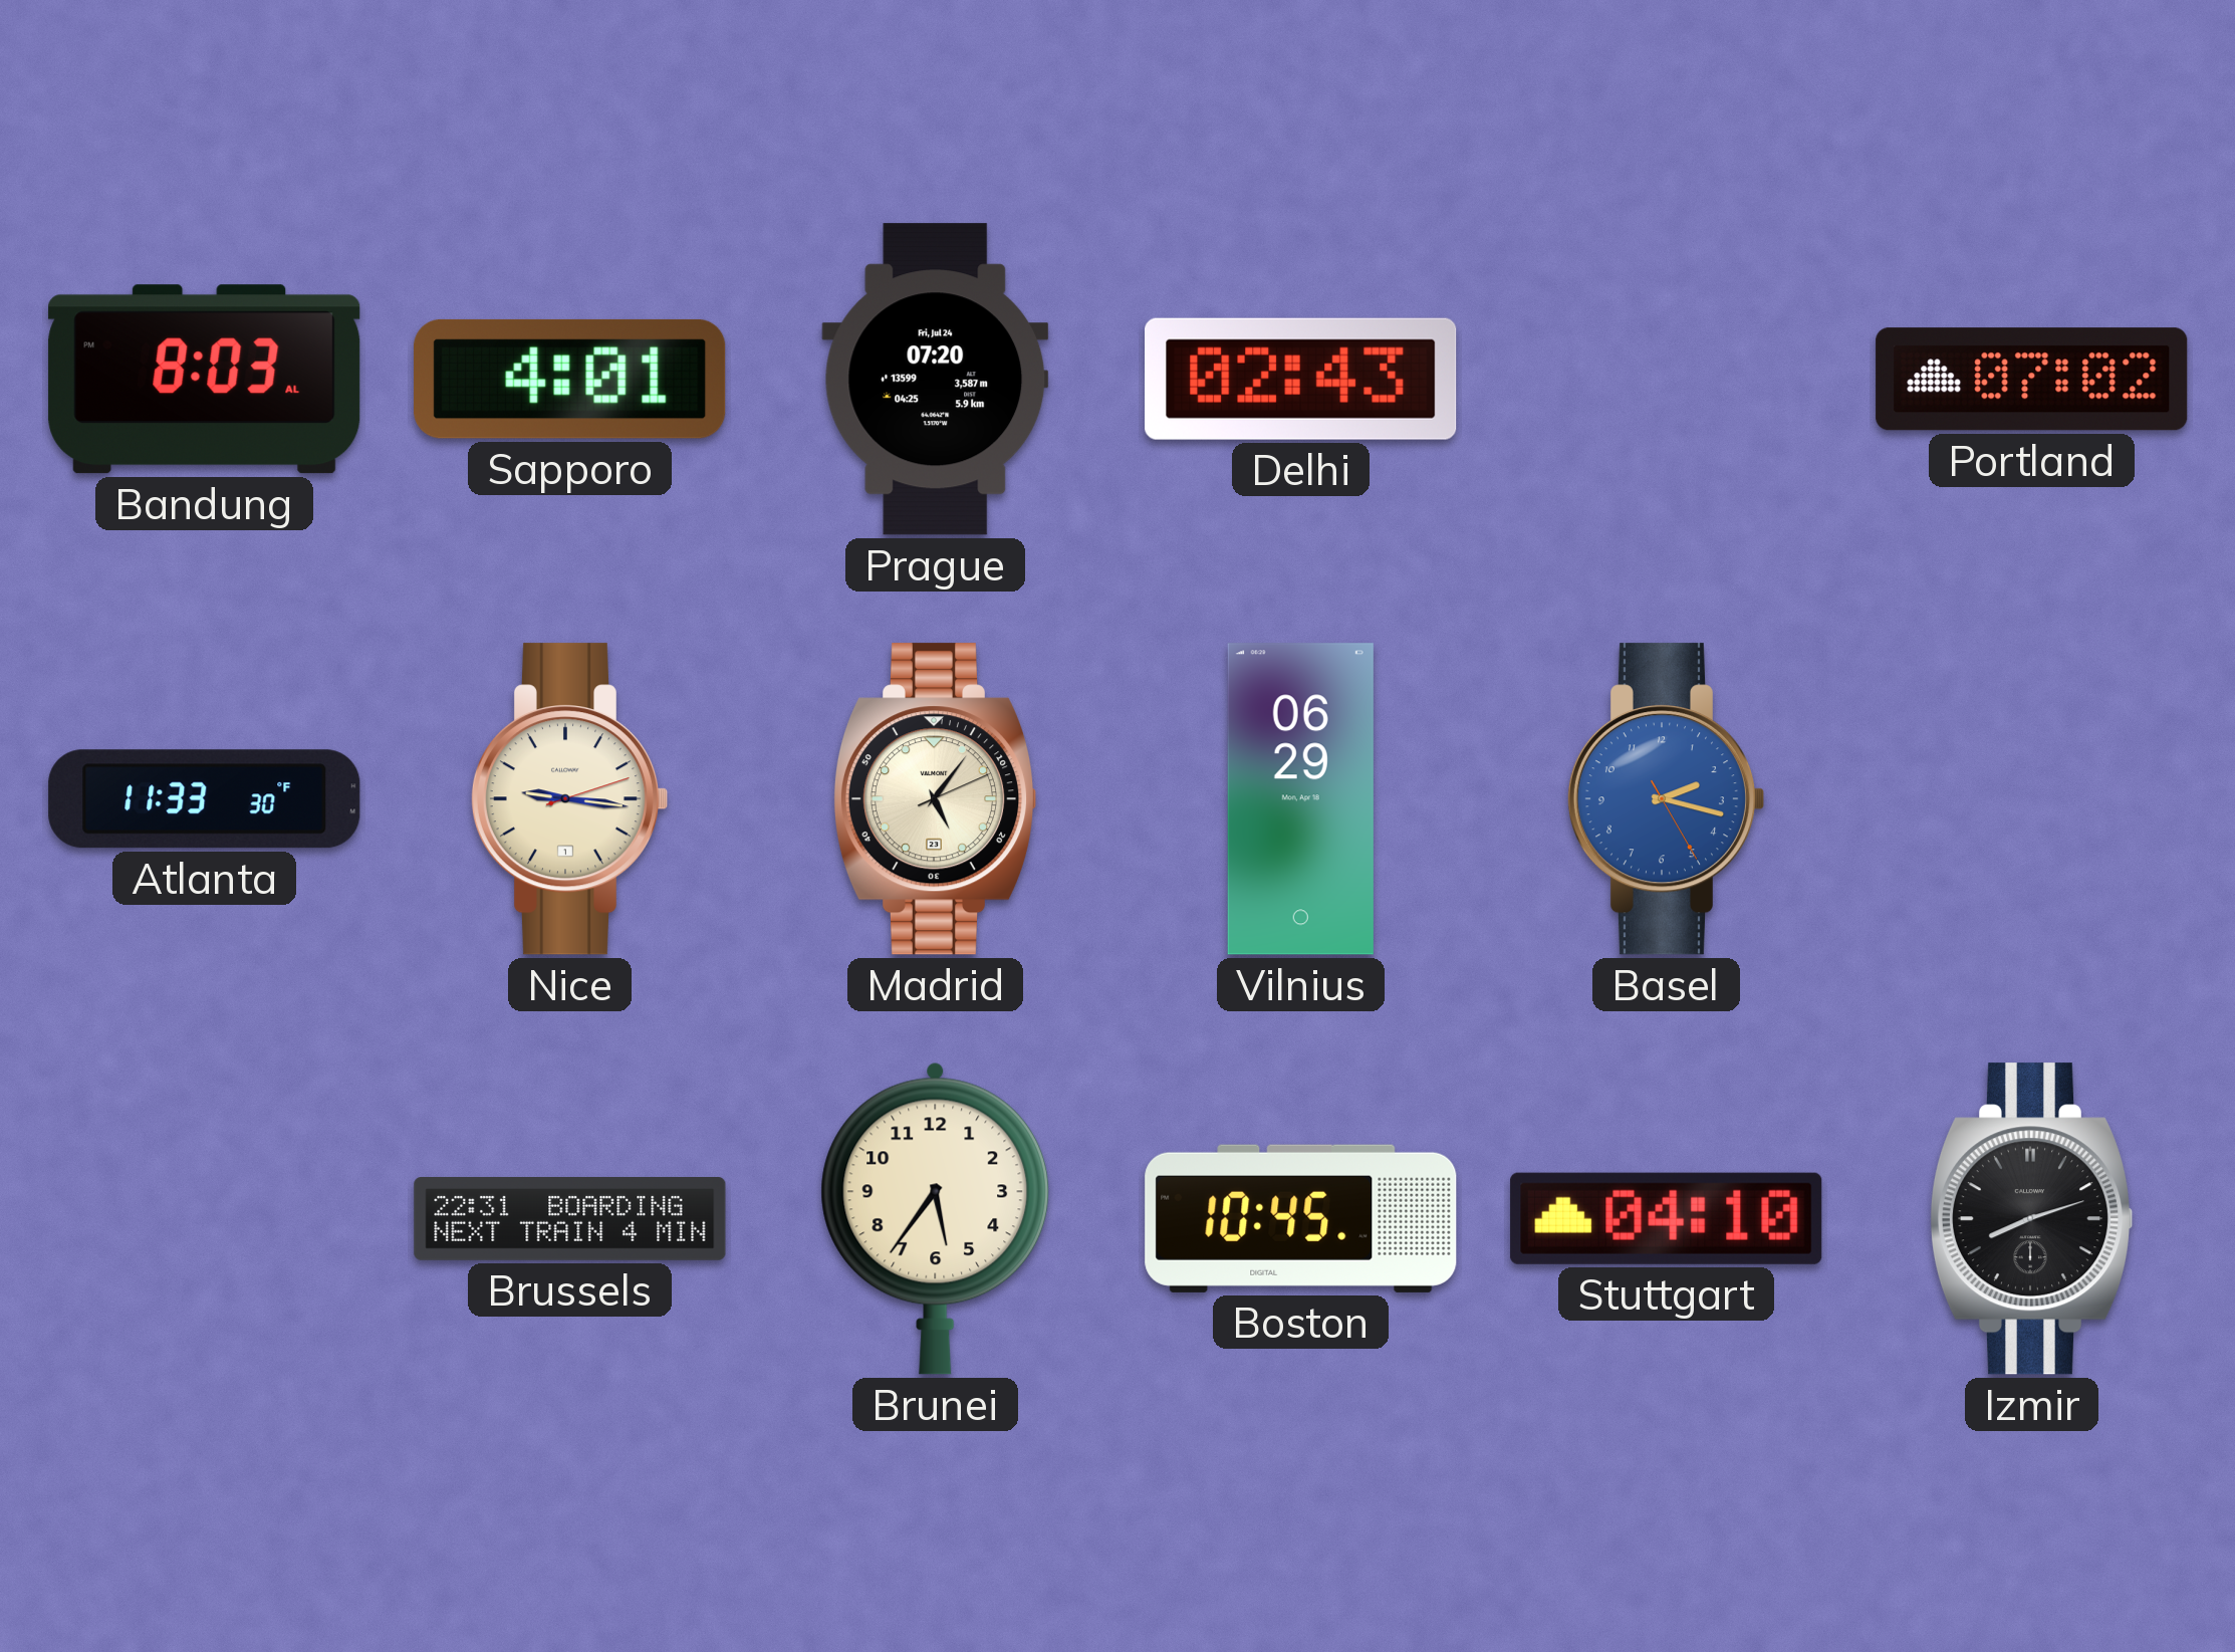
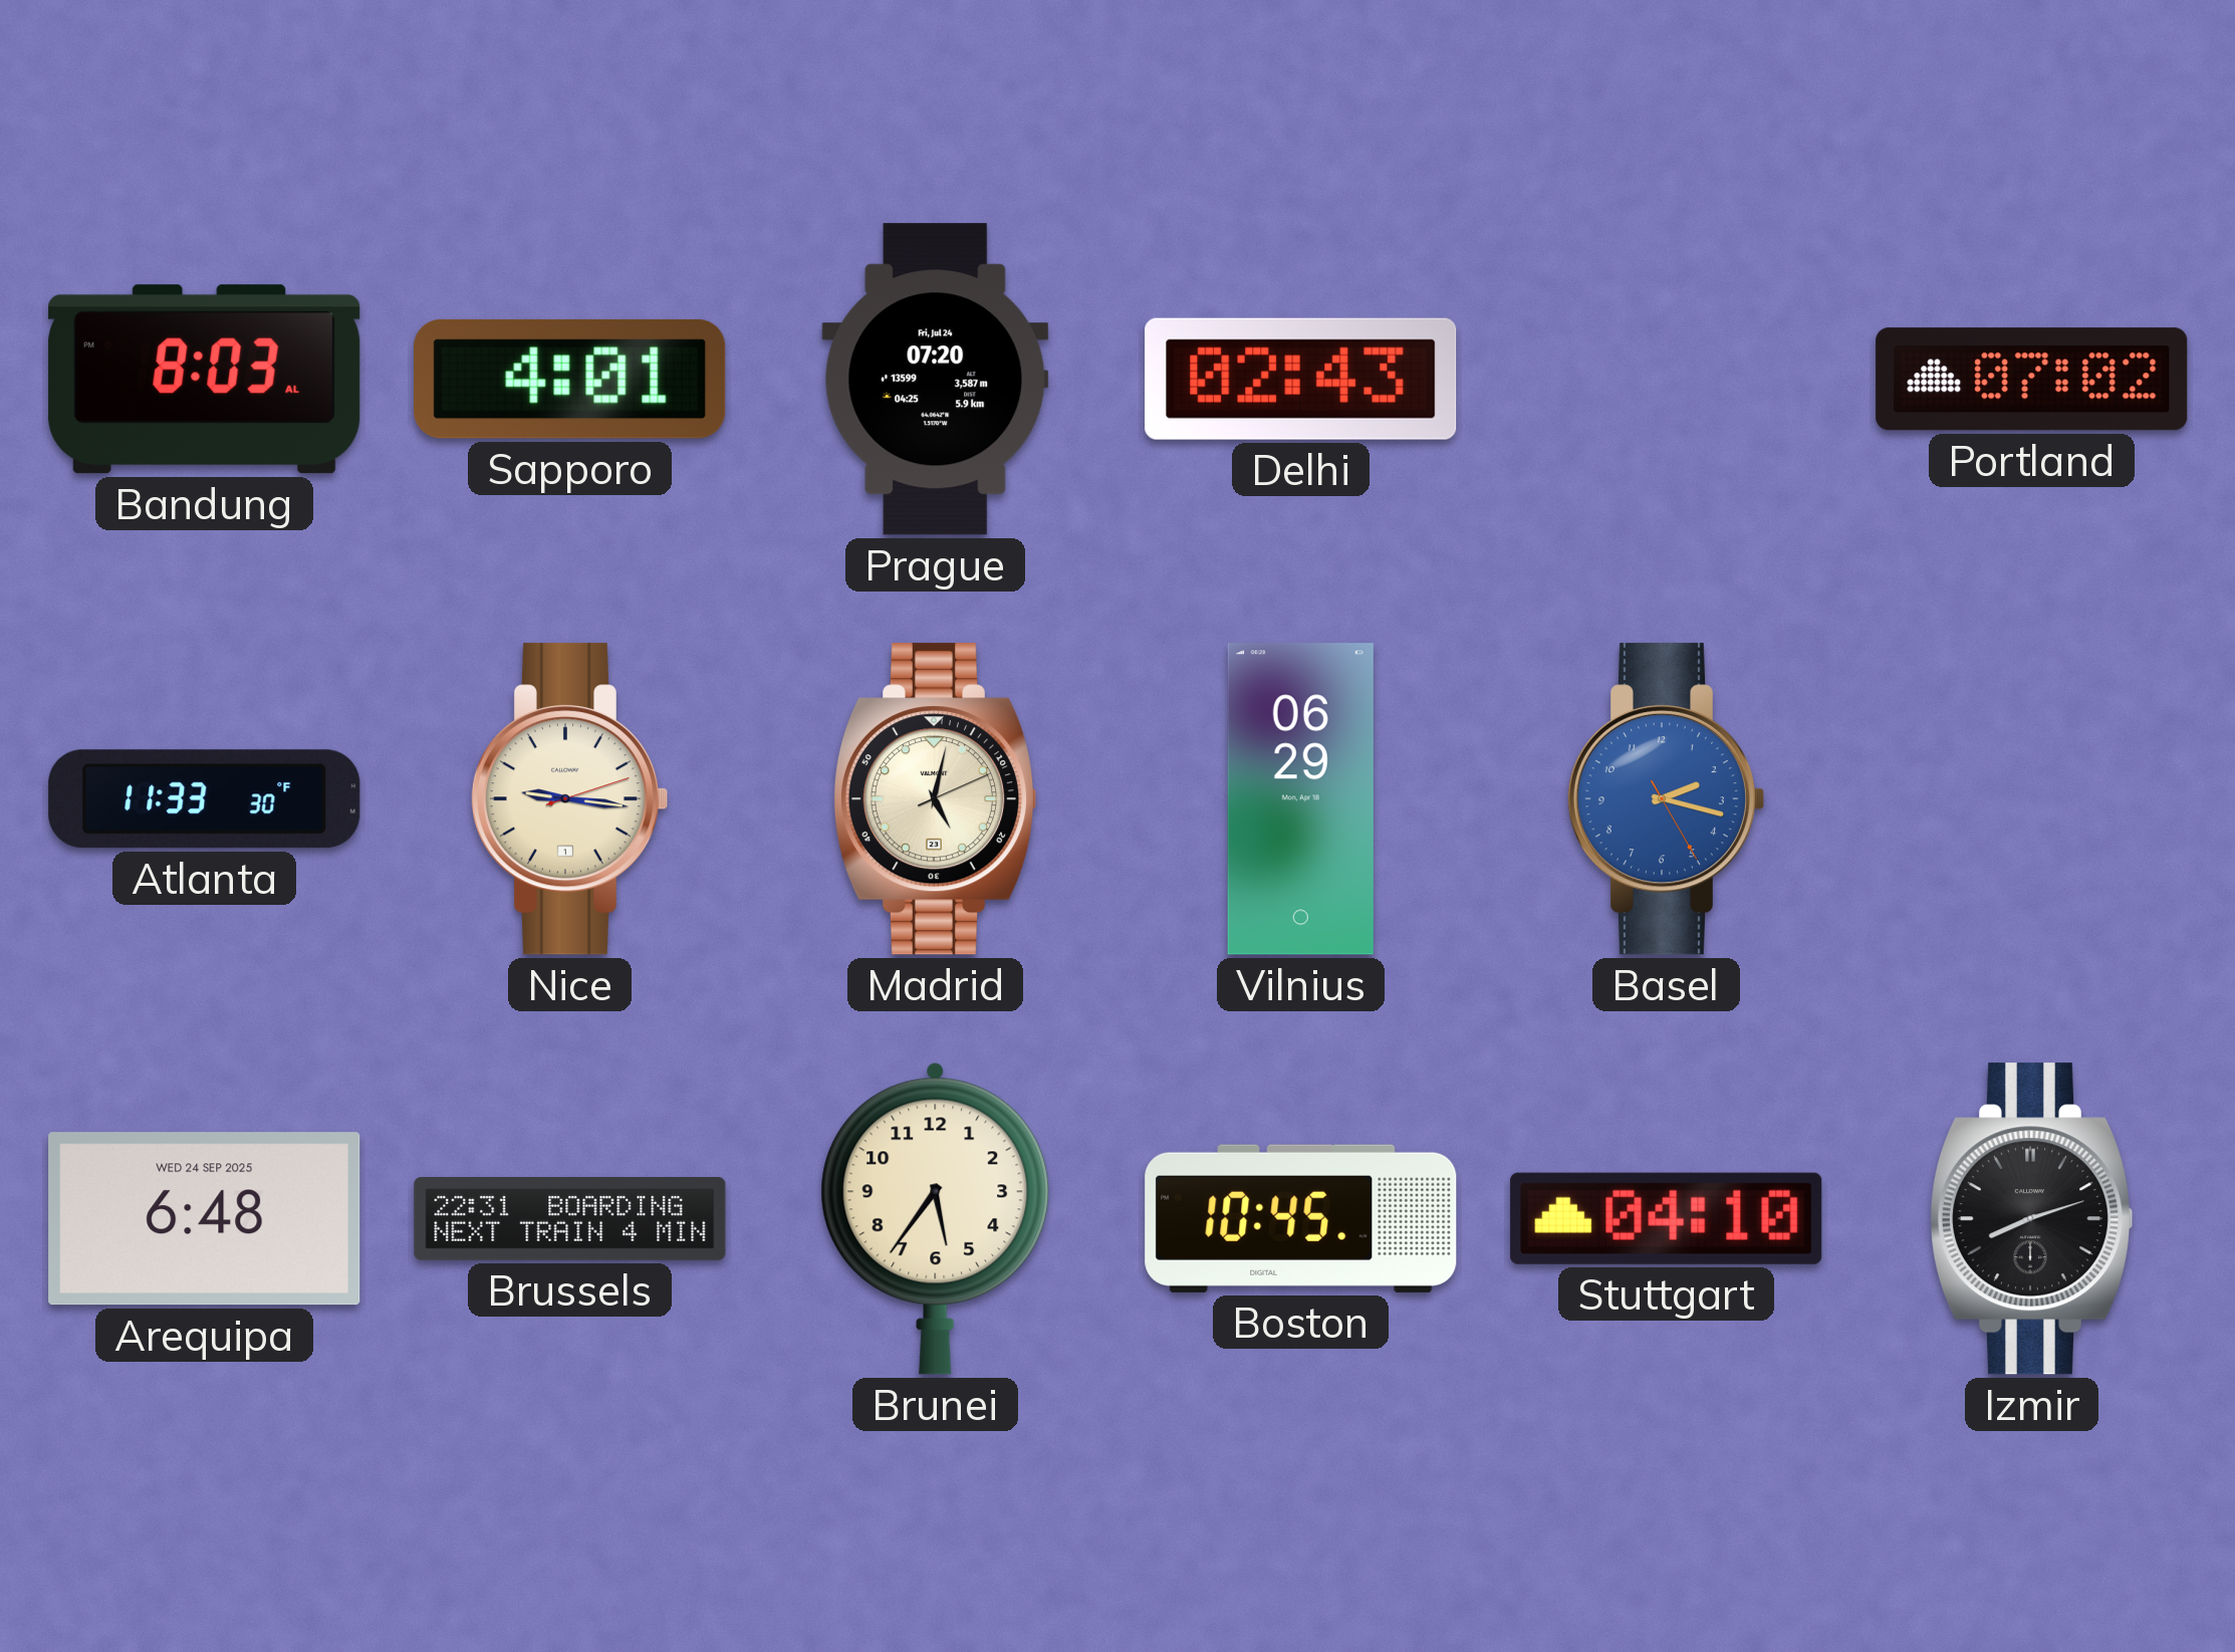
Madrid: 5:06 -> 5:02 (935, 799)
Arequipa: none -> 6:48 (205, 1219)
